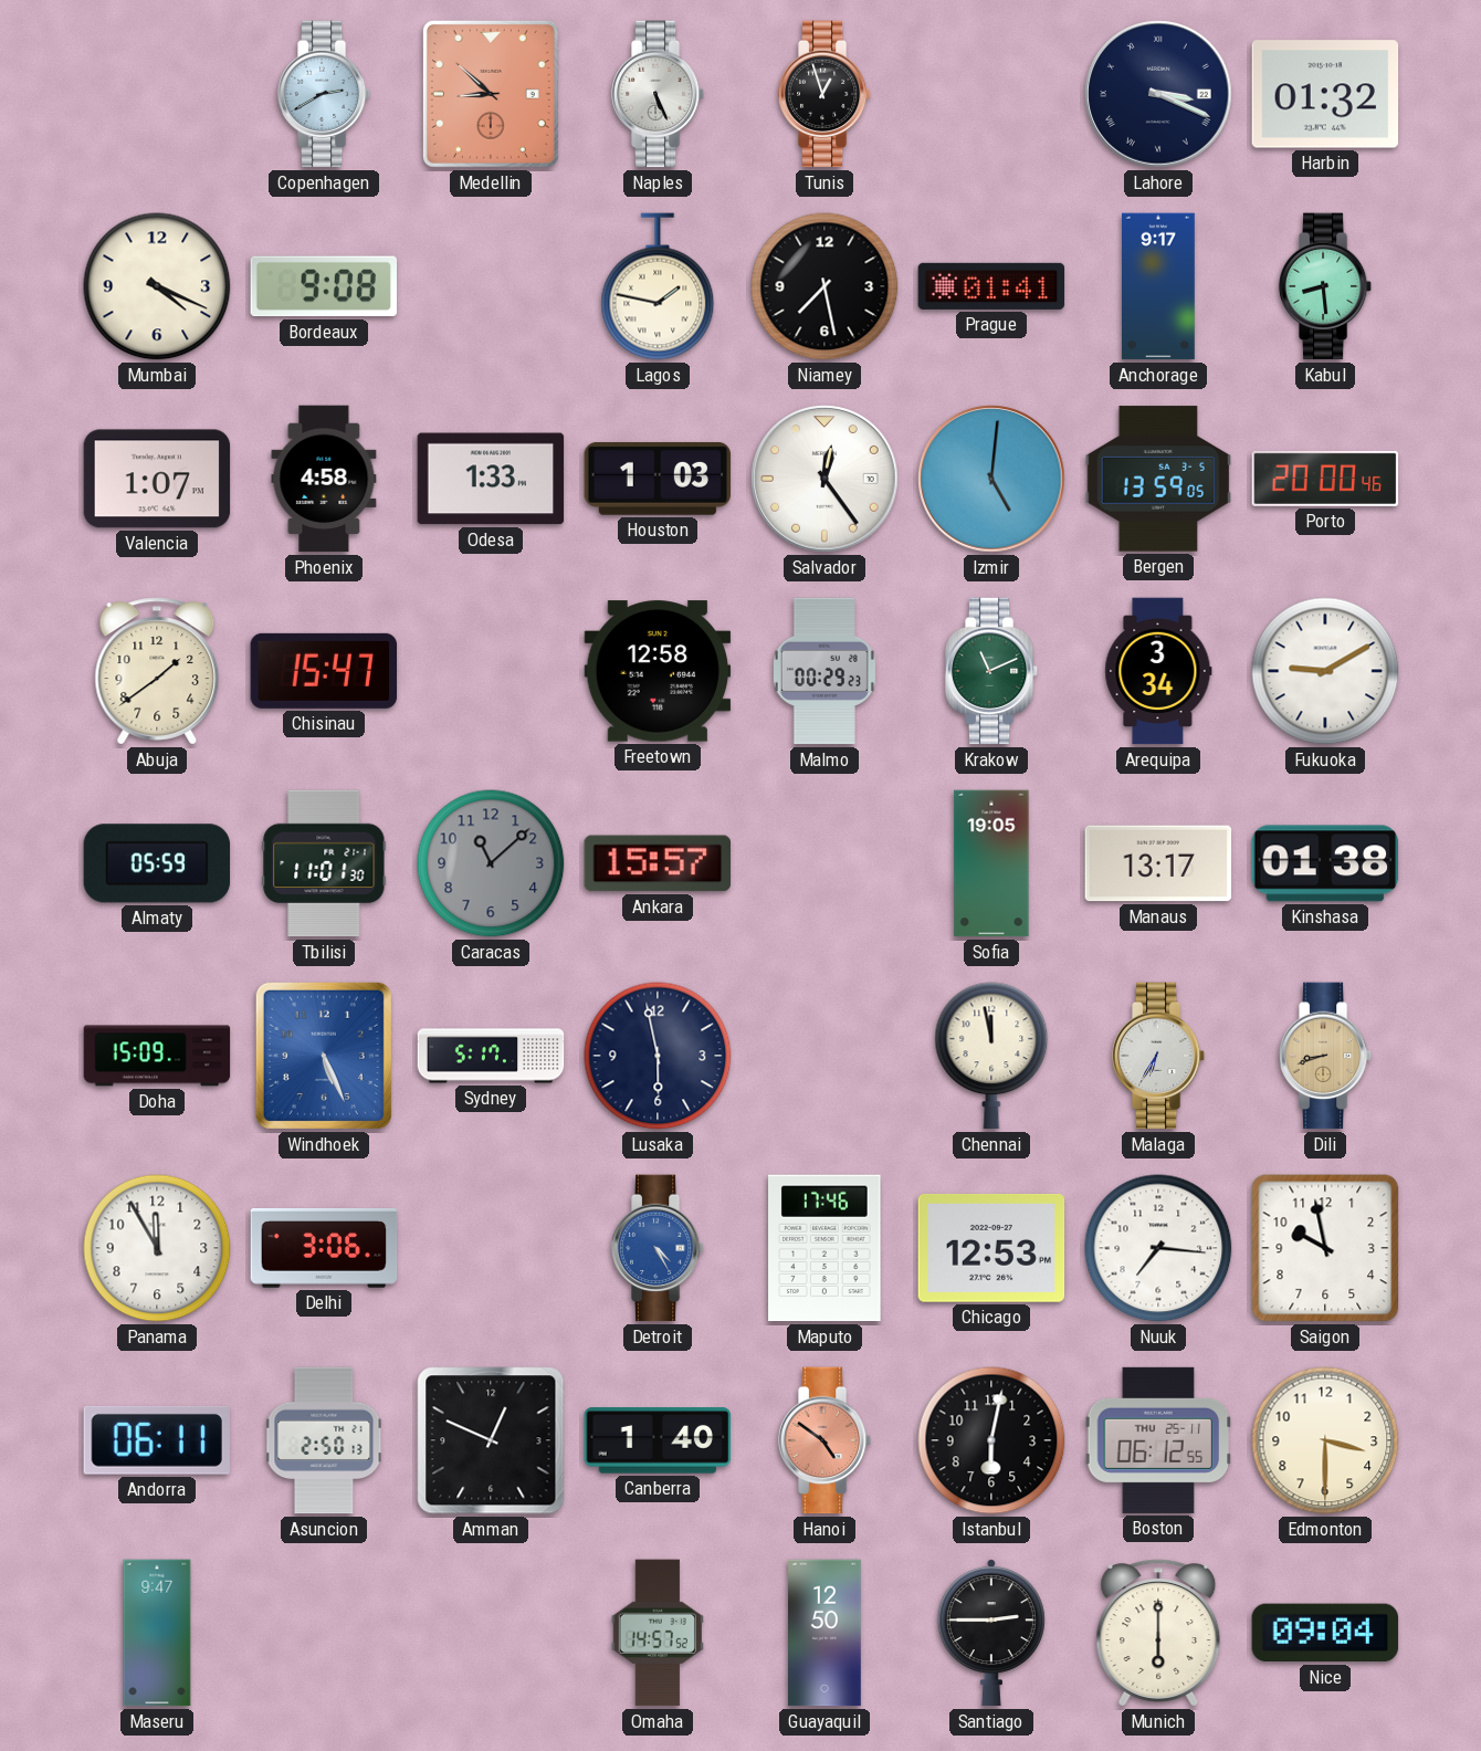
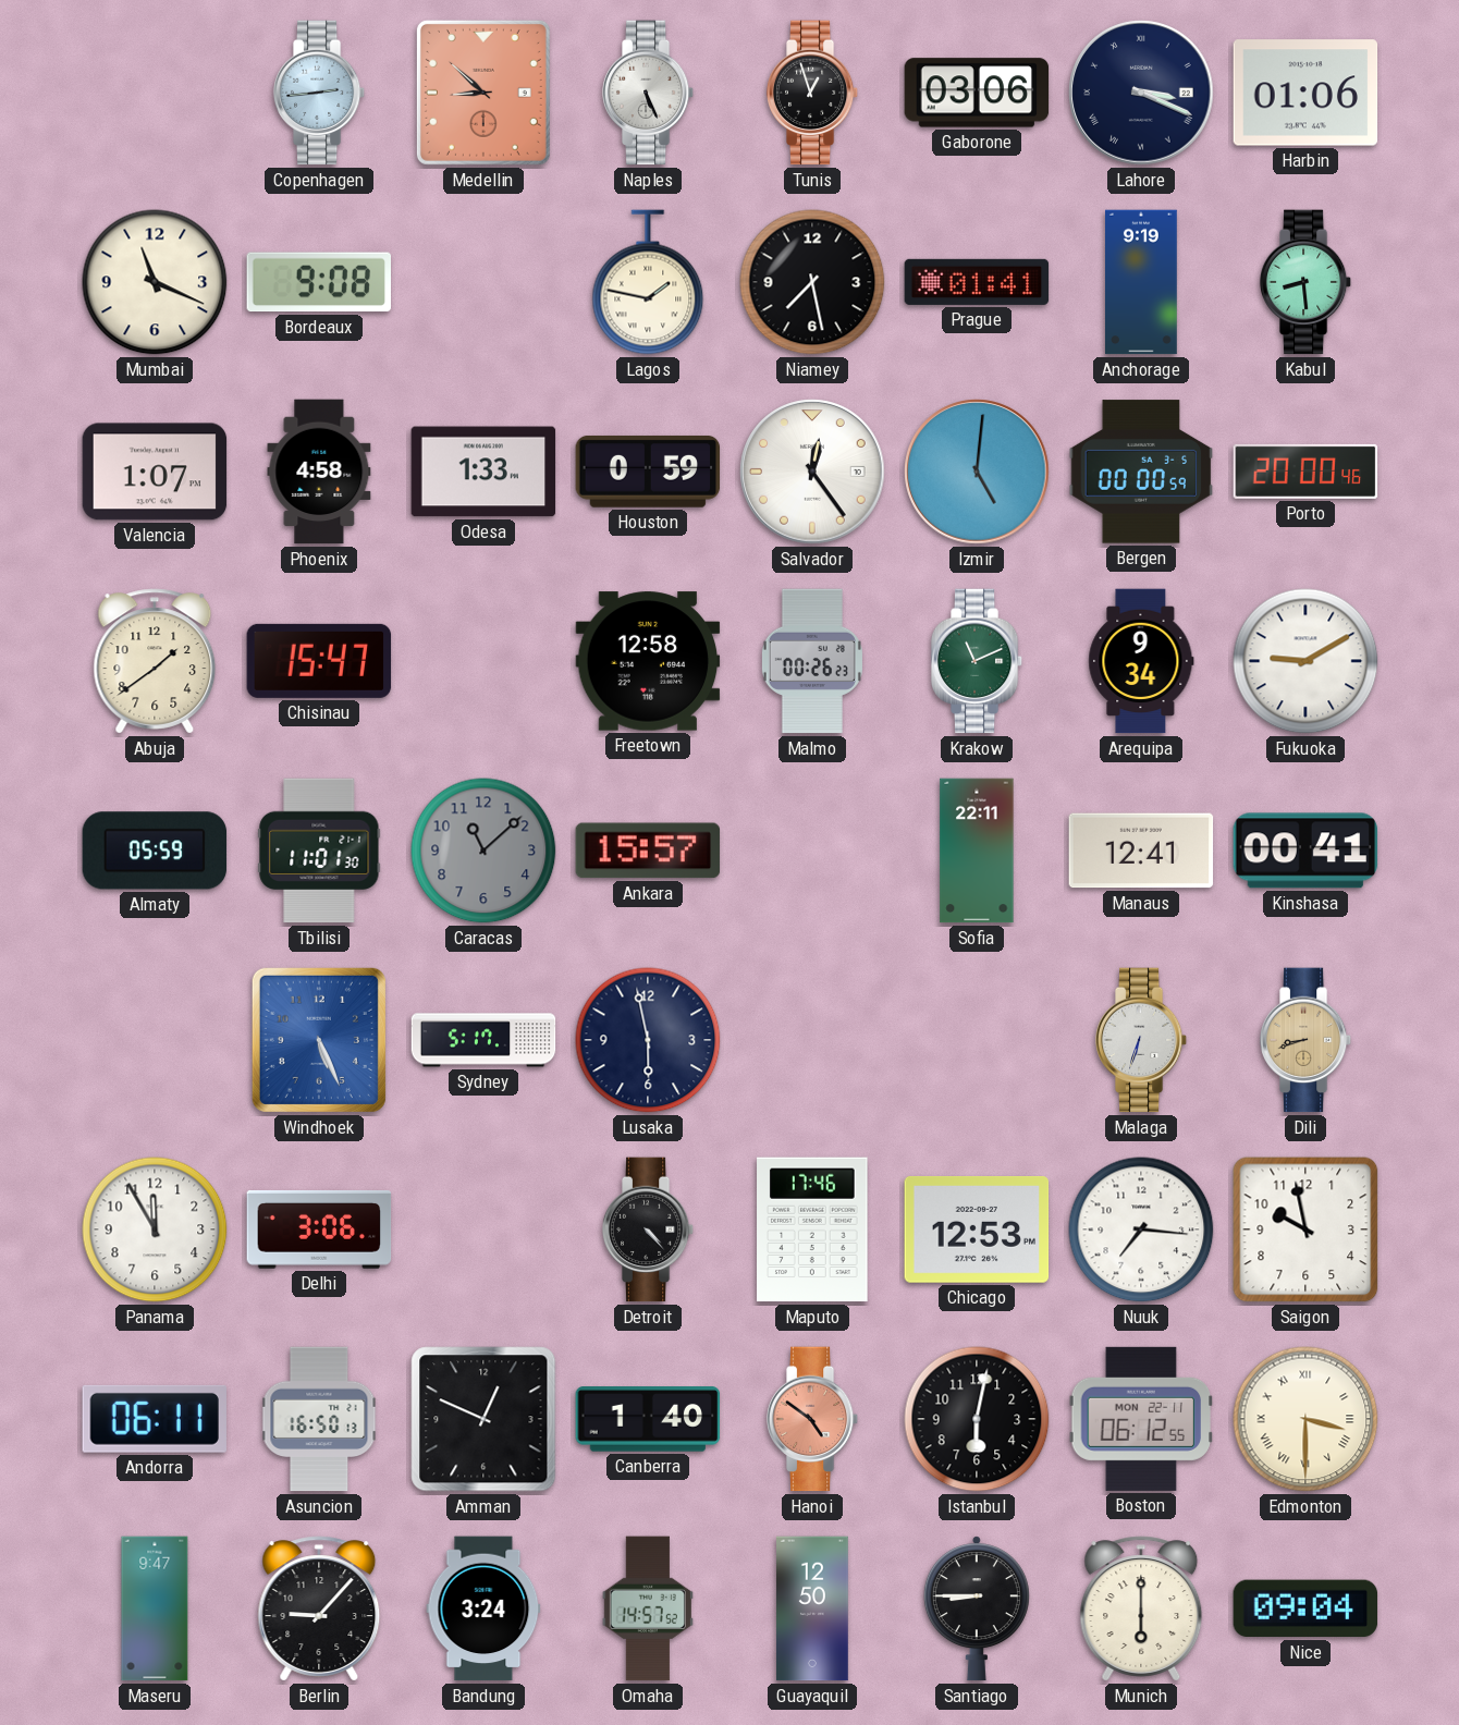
Copenhagen: 2:40 -> 2:44 (319, 93)
Gaborone: none -> 03:06 (977, 93)
Harbin: 01:32 -> 01:06 (1305, 93)
Mumbai: 4:19 -> 11:19 (155, 282)
Anchorage: 9:17 -> 9:19 (1142, 282)
Houston: 1:03 -> 0:59 (648, 472)
Bergen: 13:59 -> 00:00 (1141, 472)
Malmo: 00:29 -> 00:26 (812, 661)
Arequipa: 3:34 -> 9:34 (1141, 661)
Sofia: 19:05 -> 22:11 (977, 851)
Manaus: 13:17 -> 12:41 (1141, 851)
Kinshasa: 01:38 -> 00:41 (1305, 851)
Doha: 15:09 -> none (157, 1056)
Chennai: 11:58 -> none (991, 1056)
Malaga: 6:35 -> 6:33 (1141, 1040)
Detroit: 4:25 -> 4:23 (648, 1229)
Detroit dial: blue -> black (648, 1229)
Asuncion: 2:50 -> 16:50 (319, 1419)
Boston date: THU 25-11 -> MON 22-11 (1141, 1419)
Edmonton numerals: Arabic -> Roman (1305, 1419)
Berlin: none -> 9:07 (319, 1608)
Bandung: none -> 3:24 (483, 1608)
Santiago: 2:45 -> 8:45 (977, 1608)
